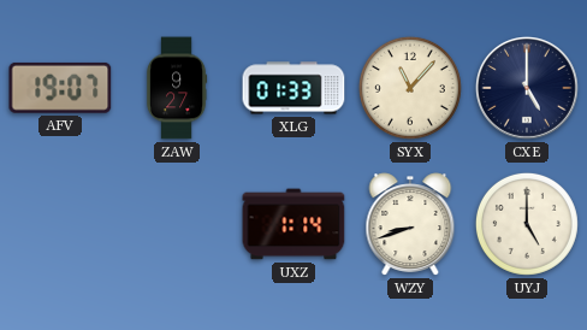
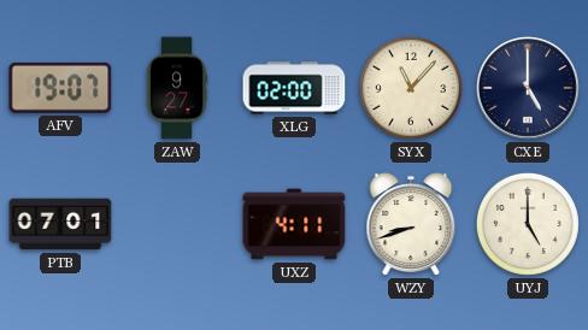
XLG: 01:33 -> 02:00 (294, 88)
PTB: none -> 07:01 (60, 224)
UXZ: 1:14 -> 4:11 (294, 224)
